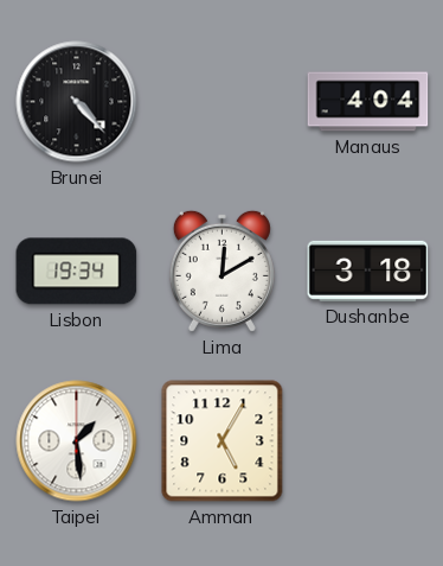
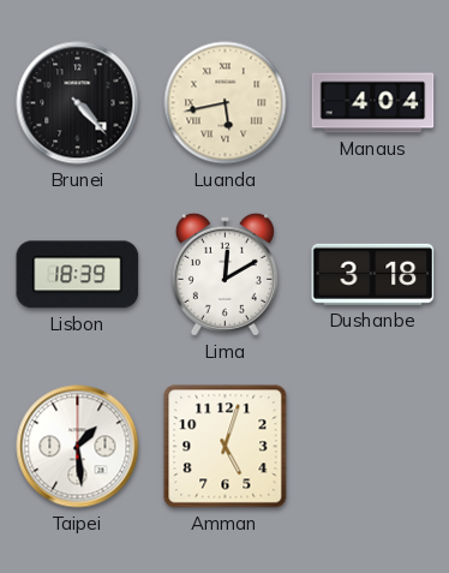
Luanda: none -> 5:43 (226, 103)
Lisbon: 19:34 -> 18:39 (78, 275)
Amman: 5:05 -> 5:03 (226, 447)
